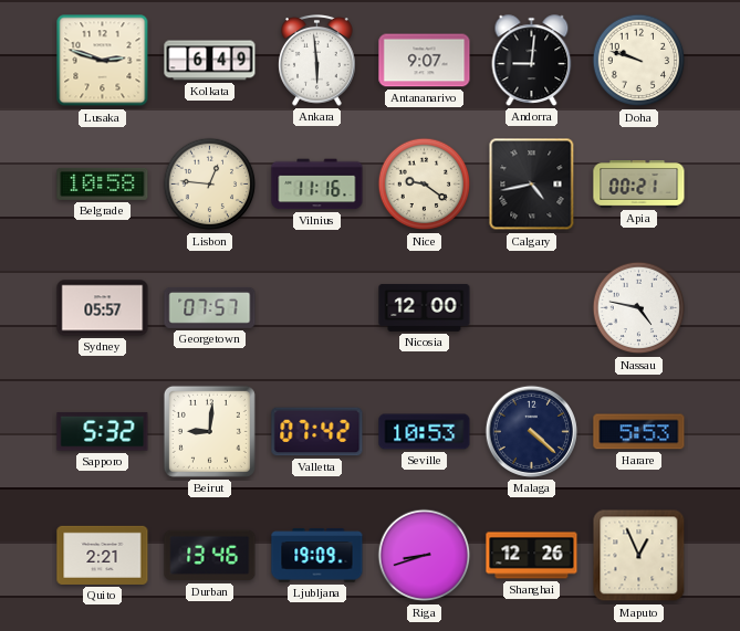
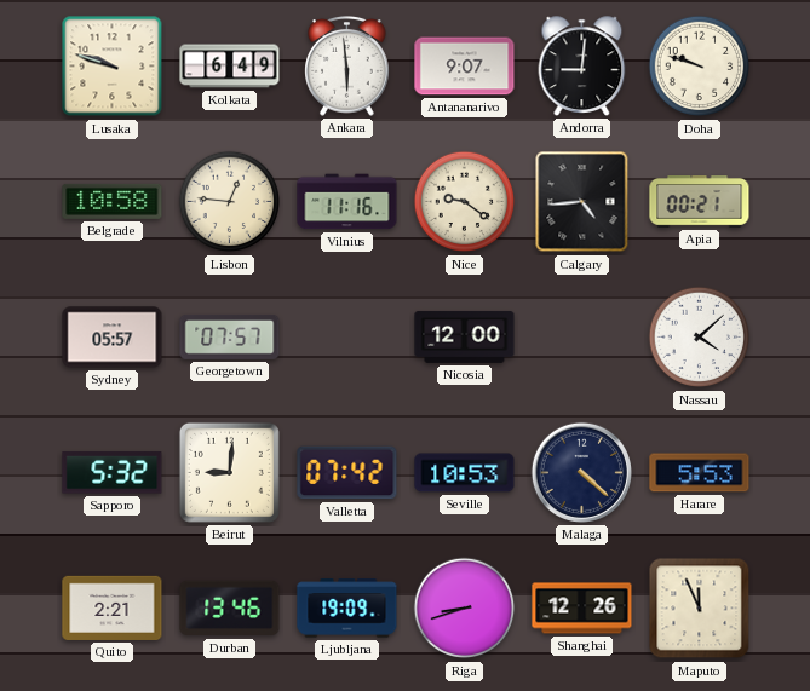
Lusaka: 2:48 -> 9:48 (113, 67)
Calgary: 4:43 -> 4:44 (582, 202)
Nassau: 4:47 -> 4:08 (700, 338)
Maputo: 12:56 -> 11:56 (700, 609)
